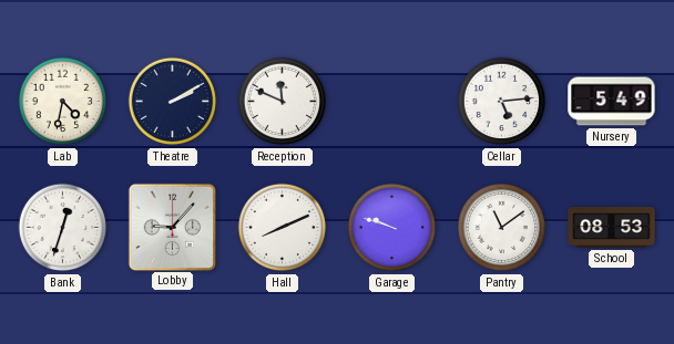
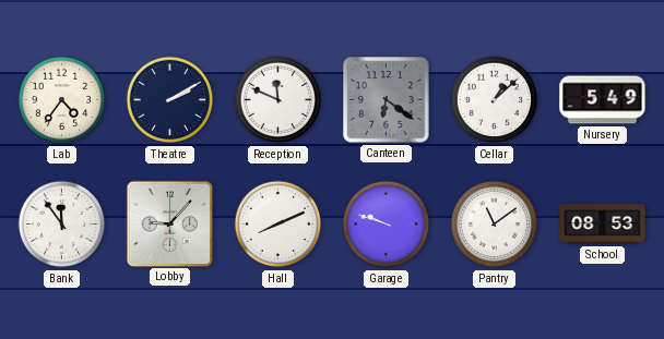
Lab: 4:32 -> 4:36 (62, 100)
Canteen: none -> 6:21 (387, 100)
Cellar: 5:14 -> 1:08 (495, 100)
Bank: 12:33 -> 11:54 (62, 225)
